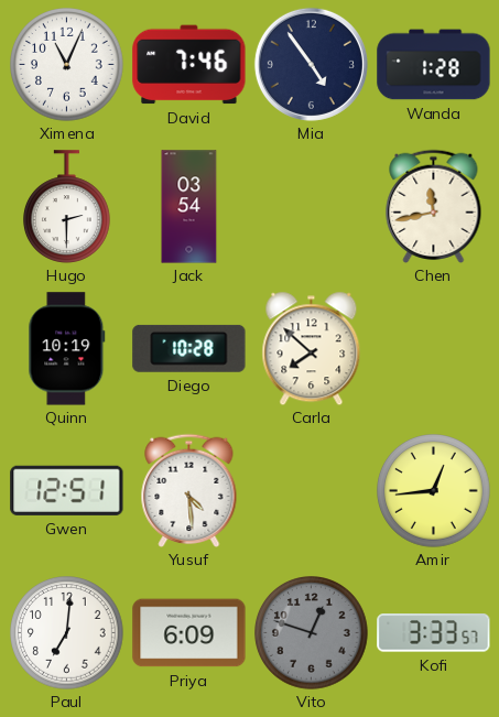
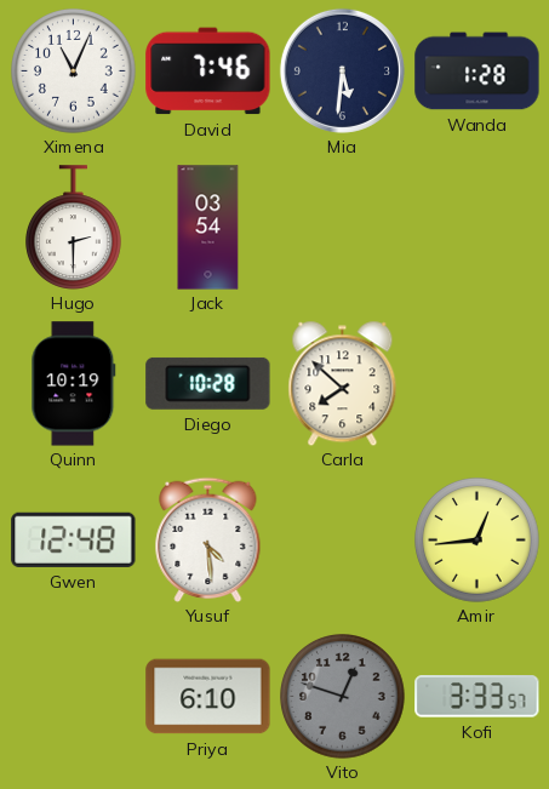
Mia: 4:54 -> 5:31 (342, 70)
Chen: 11:43 -> none (434, 206)
Gwen: 12:51 -> 12:48 (74, 539)
Paul: 7:01 -> none (67, 633)
Priya: 6:09 -> 6:10 (208, 697)
